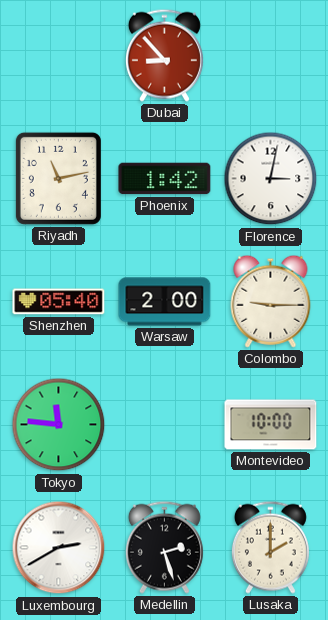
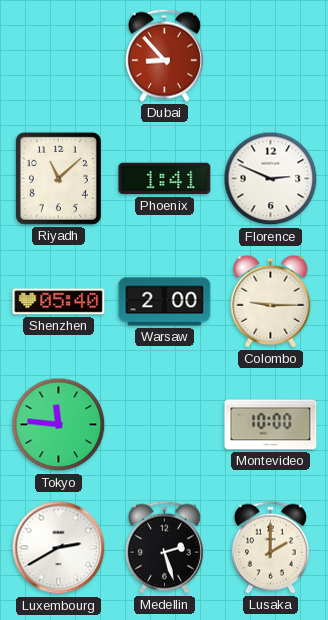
Riyadh: 11:13 -> 11:08 (58, 178)
Phoenix: 1:42 -> 1:41 (165, 179)
Florence: 3:02 -> 2:49 (271, 179)
